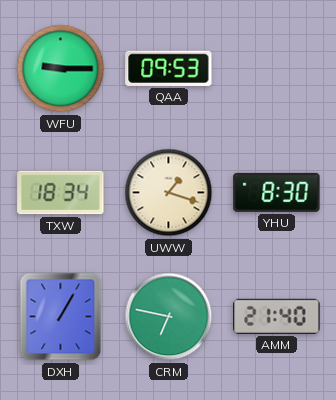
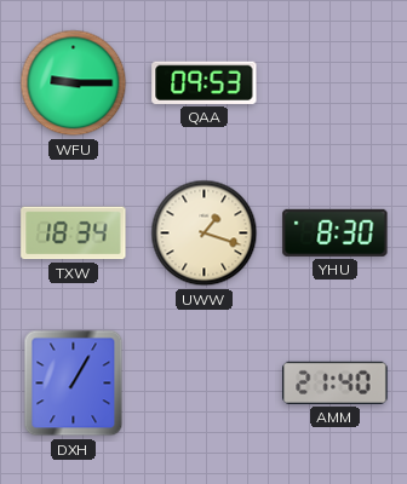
CRM: 6:47 -> none (169, 317)
